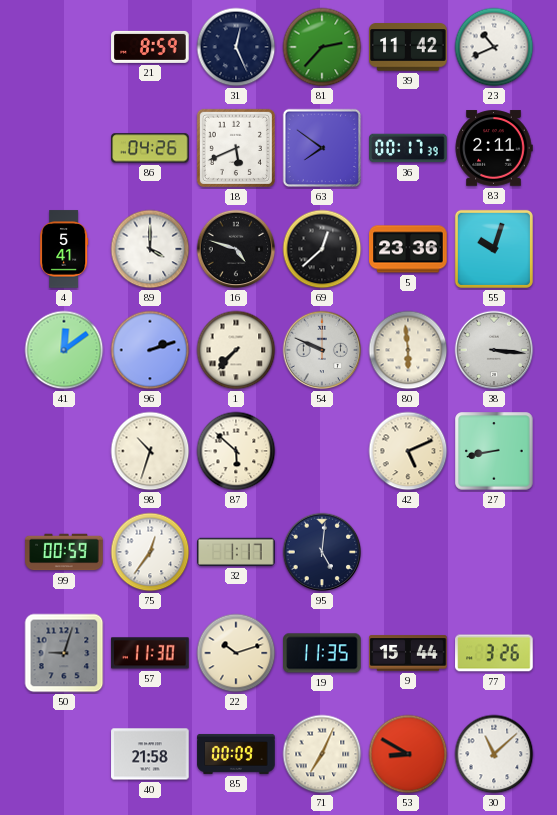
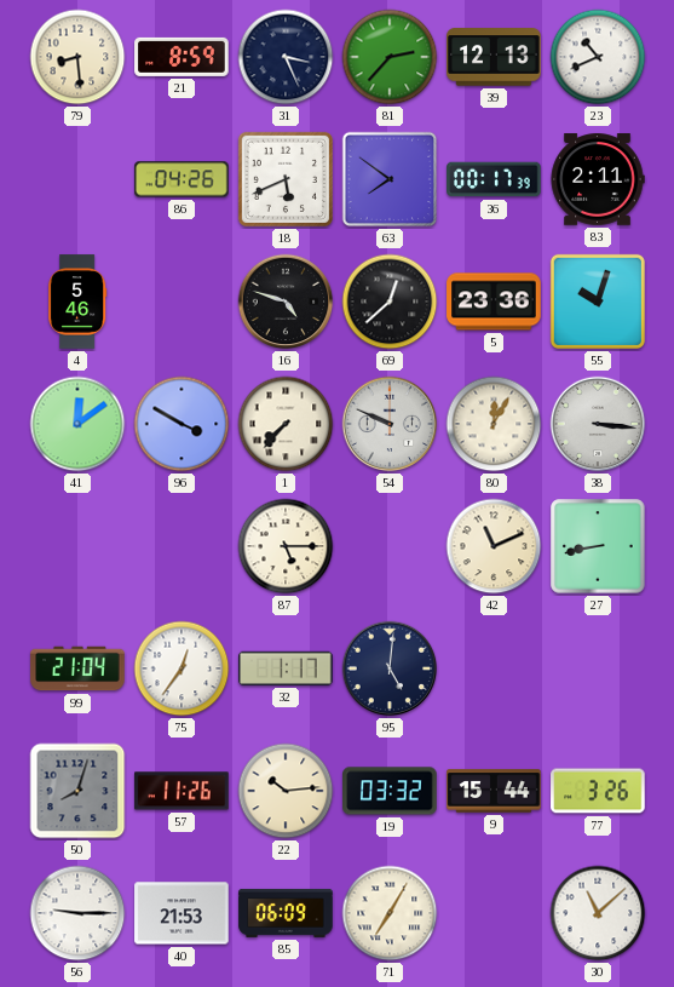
79: none -> 8:29 (77, 57)
31: 12:26 -> 3:26 (286, 57)
39: 11:42 -> 12:13 (494, 57)
4: 5:41 -> 5:46 (79, 302)
89: 4:00 -> none (150, 249)
96: 2:12 -> 3:50 (182, 424)
80: 5:59 -> 12:05 (494, 424)
98: 10:33 -> none (150, 451)
87: 5:52 -> 5:15 (286, 546)
42: 5:11 -> 11:11 (494, 546)
99: 00:59 -> 21:04 (77, 668)
50: 9:03 -> 8:03 (77, 791)
57: 11:30 -> 11:26 (182, 791)
22: 10:12 -> 10:14 (286, 791)
19: 11:35 -> 03:32 (390, 791)
56: none -> 9:15 (77, 913)
40: 21:58 -> 21:53 (182, 913)
85: 00:09 -> 06:09 (286, 913)
71: 7:04 -> 7:05 (390, 913)
53: 8:50 -> none (408, 754)
